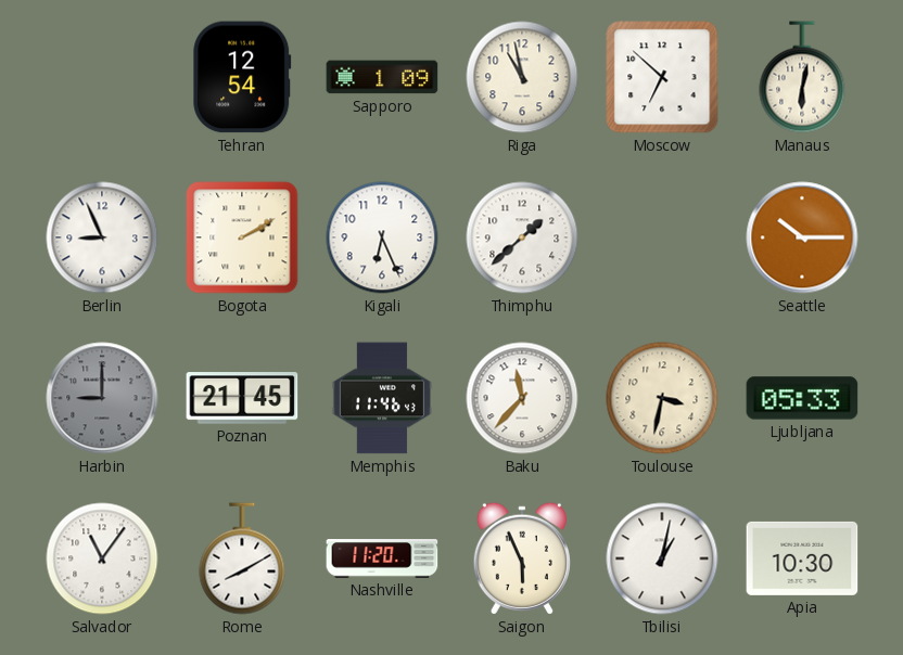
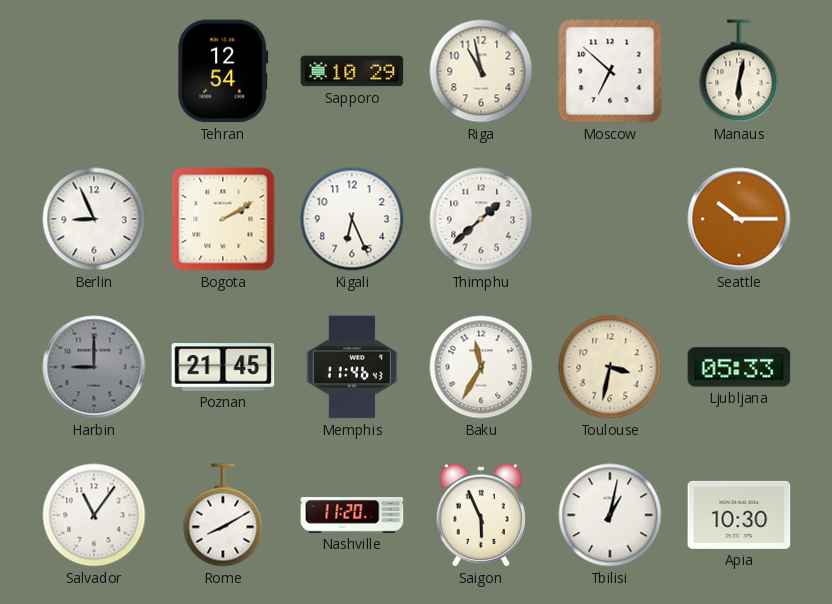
Sapporo: 1:09 -> 10:29 (352, 71)
Baku: 11:37 -> 11:35 (481, 367)
